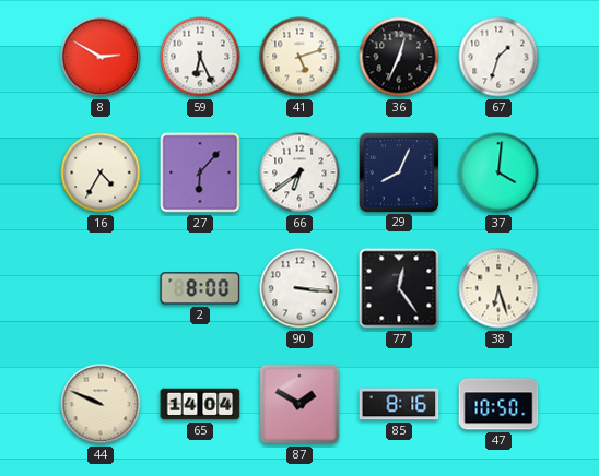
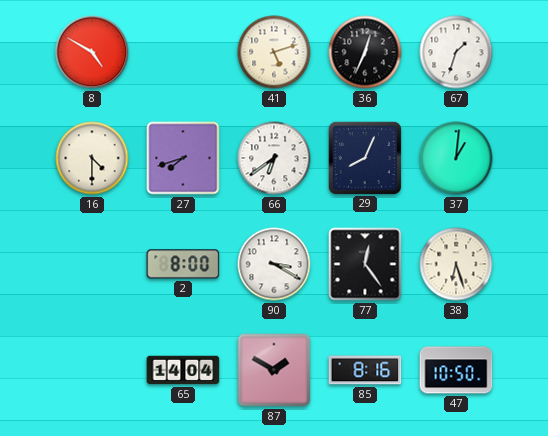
8: 2:50 -> 4:50 (92, 52)
59: 6:26 -> none (200, 57)
16: 4:35 -> 4:30 (92, 158)
27: 6:07 -> 7:42 (183, 158)
37: 4:01 -> 1:01 (456, 158)
90: 3:16 -> 3:20 (274, 264)
44: 9:49 -> none (101, 404)
